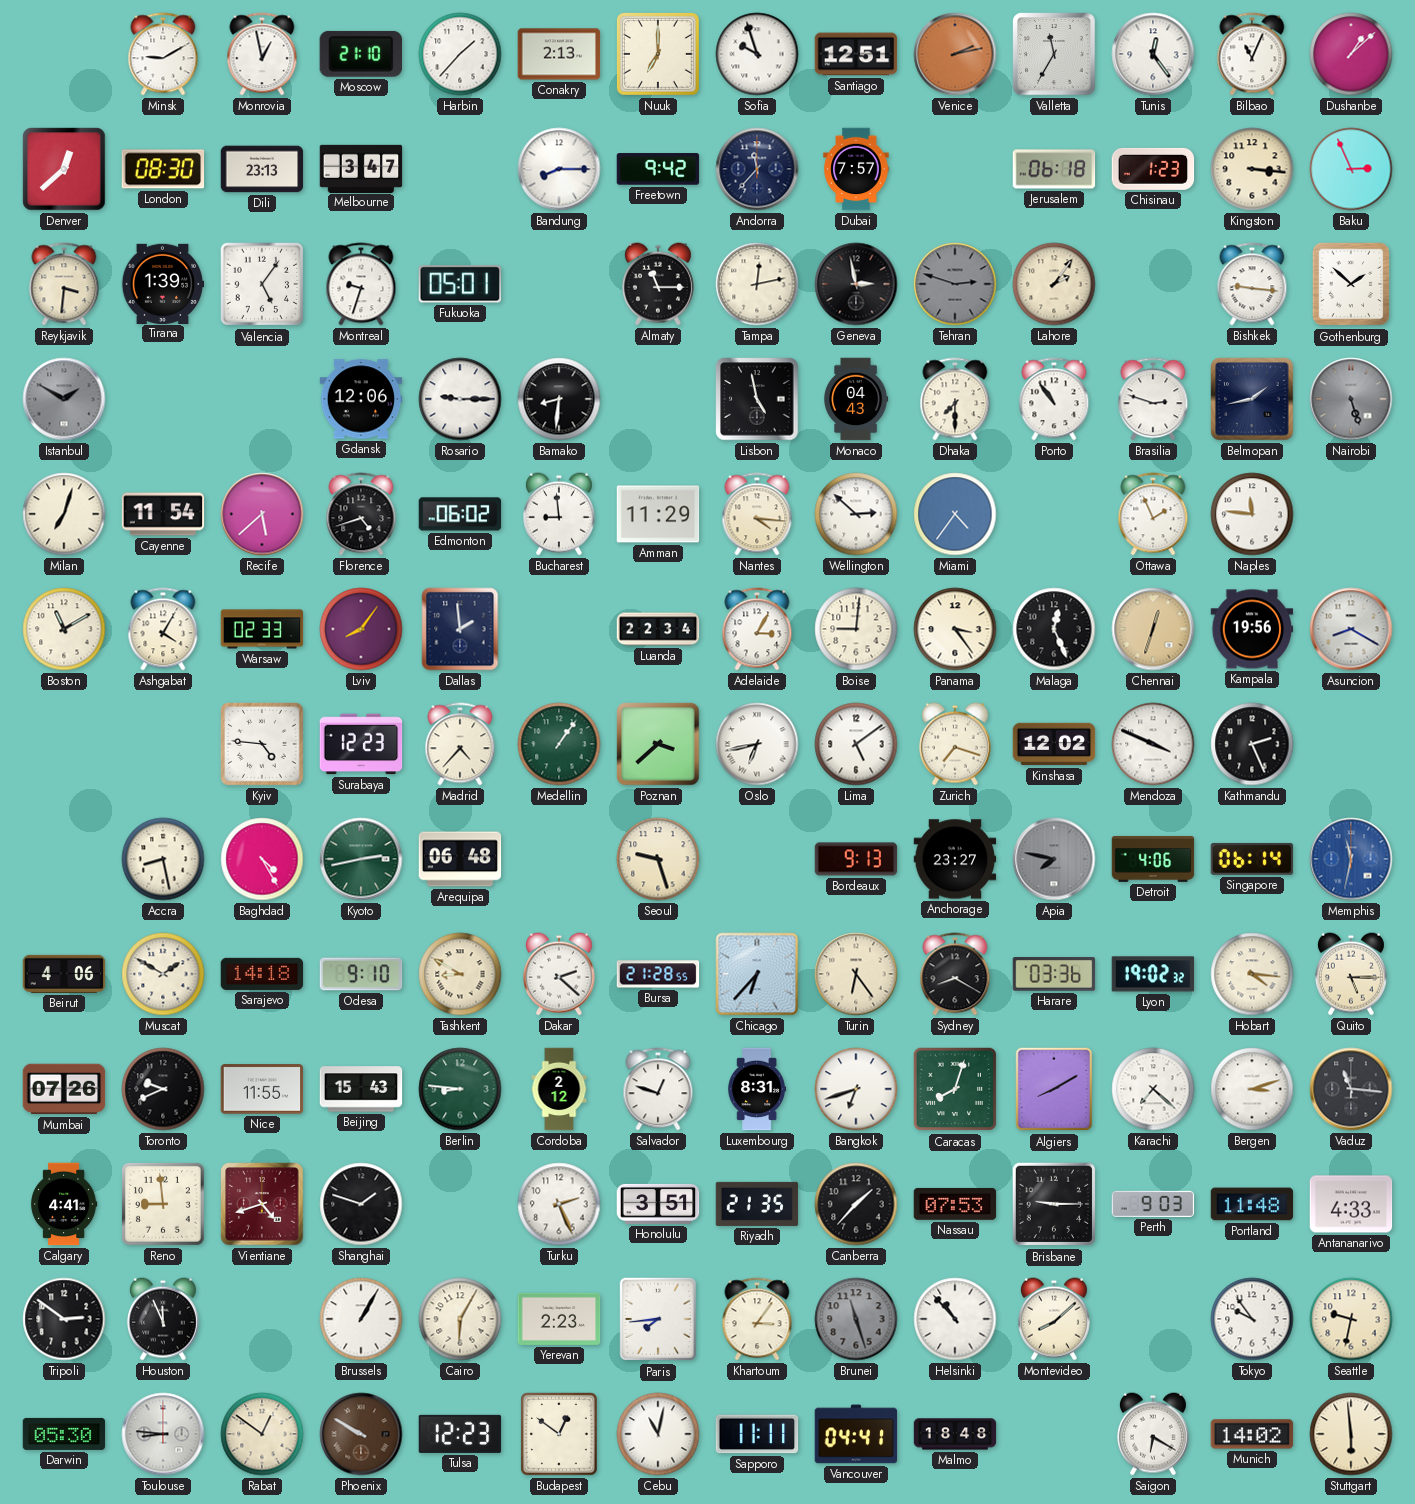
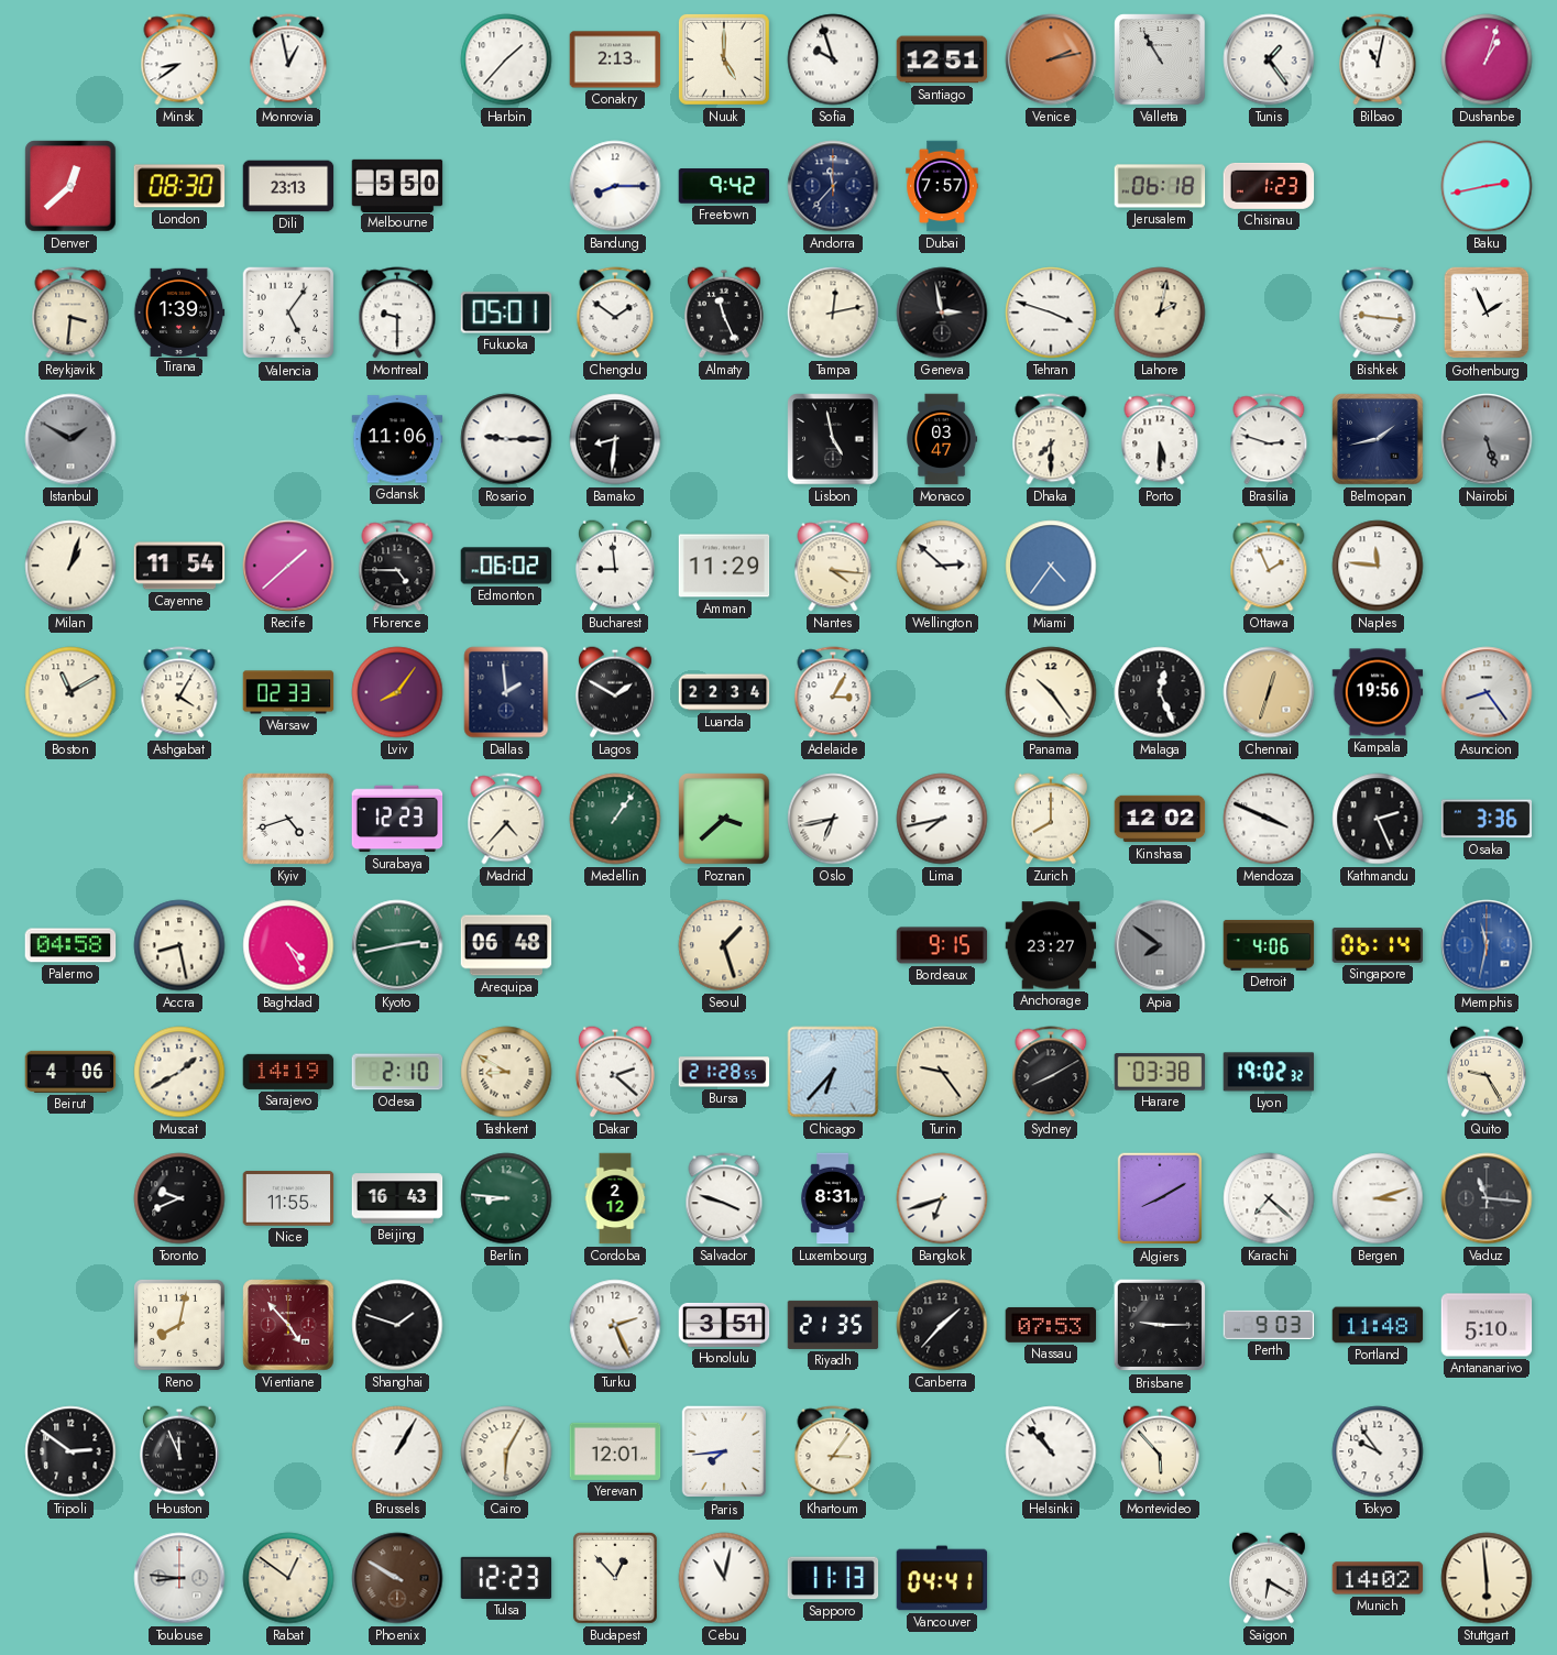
Minsk: 9:10 -> 8:39 (179, 59)
Moscow: 21:10 -> none (361, 54)
Nuuk: 7:00 -> 5:00 (724, 59)
Valletta: 11:35 -> 10:55 (1160, 59)
Tunis: 12:24 -> 1:24 (1269, 59)
Bilbao: 11:04 -> 11:02 (1378, 59)
Dushanbe: 1:08 -> 1:03 (1487, 59)
Melbourne: 3:47 -> 5:50 (397, 185)
Kingston: 3:16 -> none (1252, 169)
Baku: 2:56 -> 2:43 (1487, 186)
Montreal: 9:33 -> 9:30 (397, 313)
Chengdu: none -> 1:51 (615, 313)
Almaty: 11:15 -> 11:26 (724, 313)
Tehran: 2:48 -> 3:48 (1051, 313)
Tehran dial: grey -> white (1051, 313)
Lahore: 2:06 -> 2:02 (1160, 313)
Gothenburg: 1:52 -> 1:56 (1487, 313)
Gdansk: 12:06 -> 11:06 (397, 439)
Monaco: 04:43 -> 03:47 (942, 439)
Porto: 10:54 -> 5:30 (1160, 439)
Milan: 7:03 -> 1:03 (70, 566)
Recife: 5:38 -> 1:38 (288, 566)
Florence: 4:42 -> 4:45 (397, 566)
Lagos: none -> 1:50 (615, 692)
Boise: 9:01 -> none (856, 629)
Panama: 3:24 -> 10:24 (1051, 692)
Asuncion: 8:20 -> 8:24 (1487, 692)
Kyiv: 4:46 -> 4:42 (288, 819)
Lima: 5:09 -> 7:43 (942, 819)
Zurich: 7:18 -> 8:00 (1051, 819)
Osaka: none -> 3:36 (1487, 819)
Palermo: none -> 04:58 (70, 945)
Seoul: 9:27 -> 1:27 (724, 945)
Bordeaux: 9:13 -> 9:15 (942, 945)
Apia: 7:47 -> 7:51 (1160, 945)
Muscat: 1:50 -> 1:40 (179, 1072)
Sarajevo: 14:18 -> 14:19 (288, 1072)
Odesa: 9:10 -> 2:10 (397, 1072)
Turin: 6:24 -> 9:24 (942, 1072)
Sydney: 8:20 -> 8:10 (1051, 1072)
Harare: 03:36 -> 03:38 (1160, 1072)
Hobart: 4:16 -> none (1252, 974)
Quito: 5:15 -> 9:25 (1487, 1072)
Mumbai: 07:26 -> none (64, 1089)
Beijing: 15:43 -> 16:43 (397, 1198)
Salvador: 12:48 -> 3:48 (724, 1198)
Caracas: 8:03 -> none (955, 1089)
Calgary: 4:41 -> none (64, 1204)
Reno: 8:59 -> 8:02 (179, 1325)
Vientiane: 4:42 -> 4:53 (288, 1325)
Antananarivo: 4:33 -> 5:10 (1487, 1325)
Yerevan: 2:23 -> 12:01 (615, 1451)
Brunei: 11:27 -> none (856, 1319)
Montevideo: 8:08 -> 5:53 (1160, 1451)
Seattle: 9:32 -> none (1351, 1319)
Darwin: 05:30 -> none (64, 1434)
Budapest: 12:51 -> 12:53 (615, 1578)
Sapporo: 11:11 -> 11:13 (833, 1578)
Malmo: 18:48 -> none (955, 1434)
